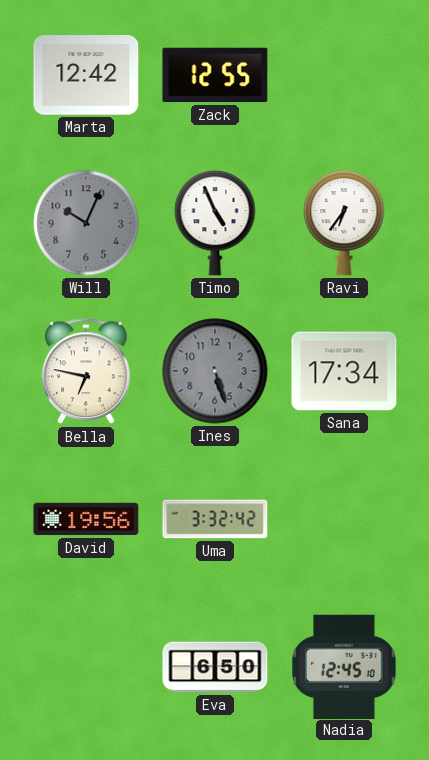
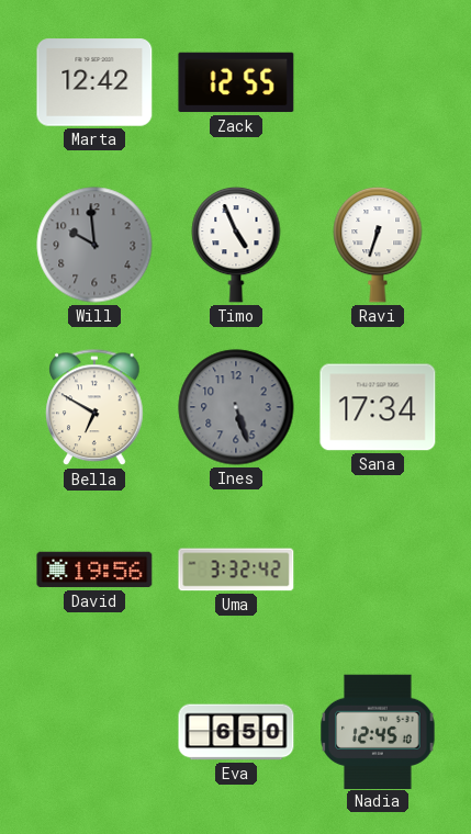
Will: 10:04 -> 9:59 (94, 245)
Ravi: 6:36 -> 6:33 (378, 245)
Bella: 6:47 -> 6:50 (94, 408)
